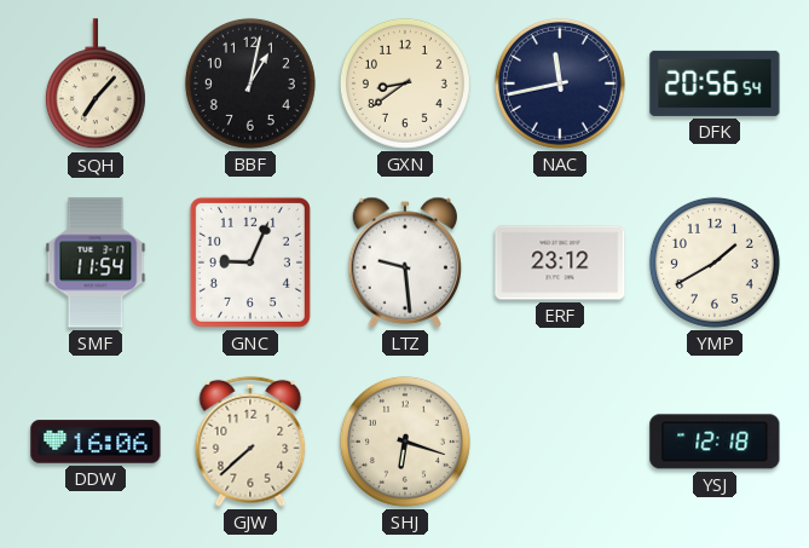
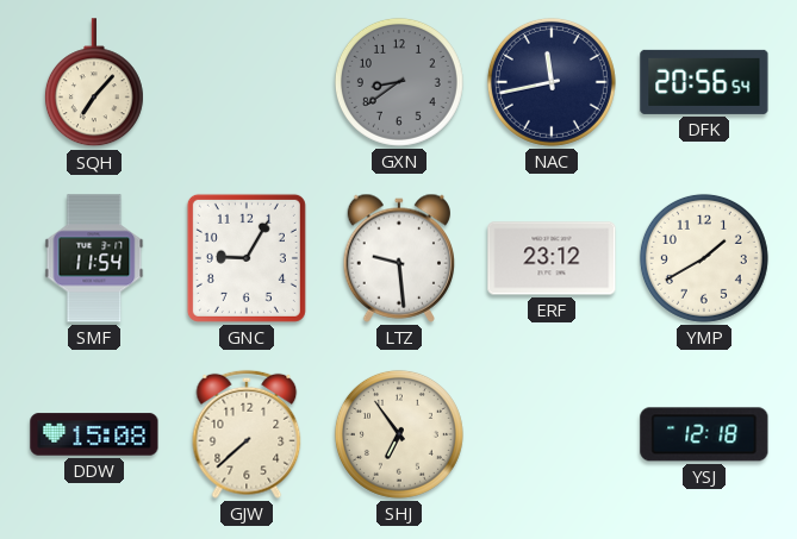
BBF: 1:02 -> none (250, 83)
GXN dial: cream -> grey (399, 82)
GNC: 9:04 -> 9:05 (247, 258)
DDW: 16:06 -> 15:08 (94, 434)
SHJ: 6:18 -> 6:54 (399, 434)
